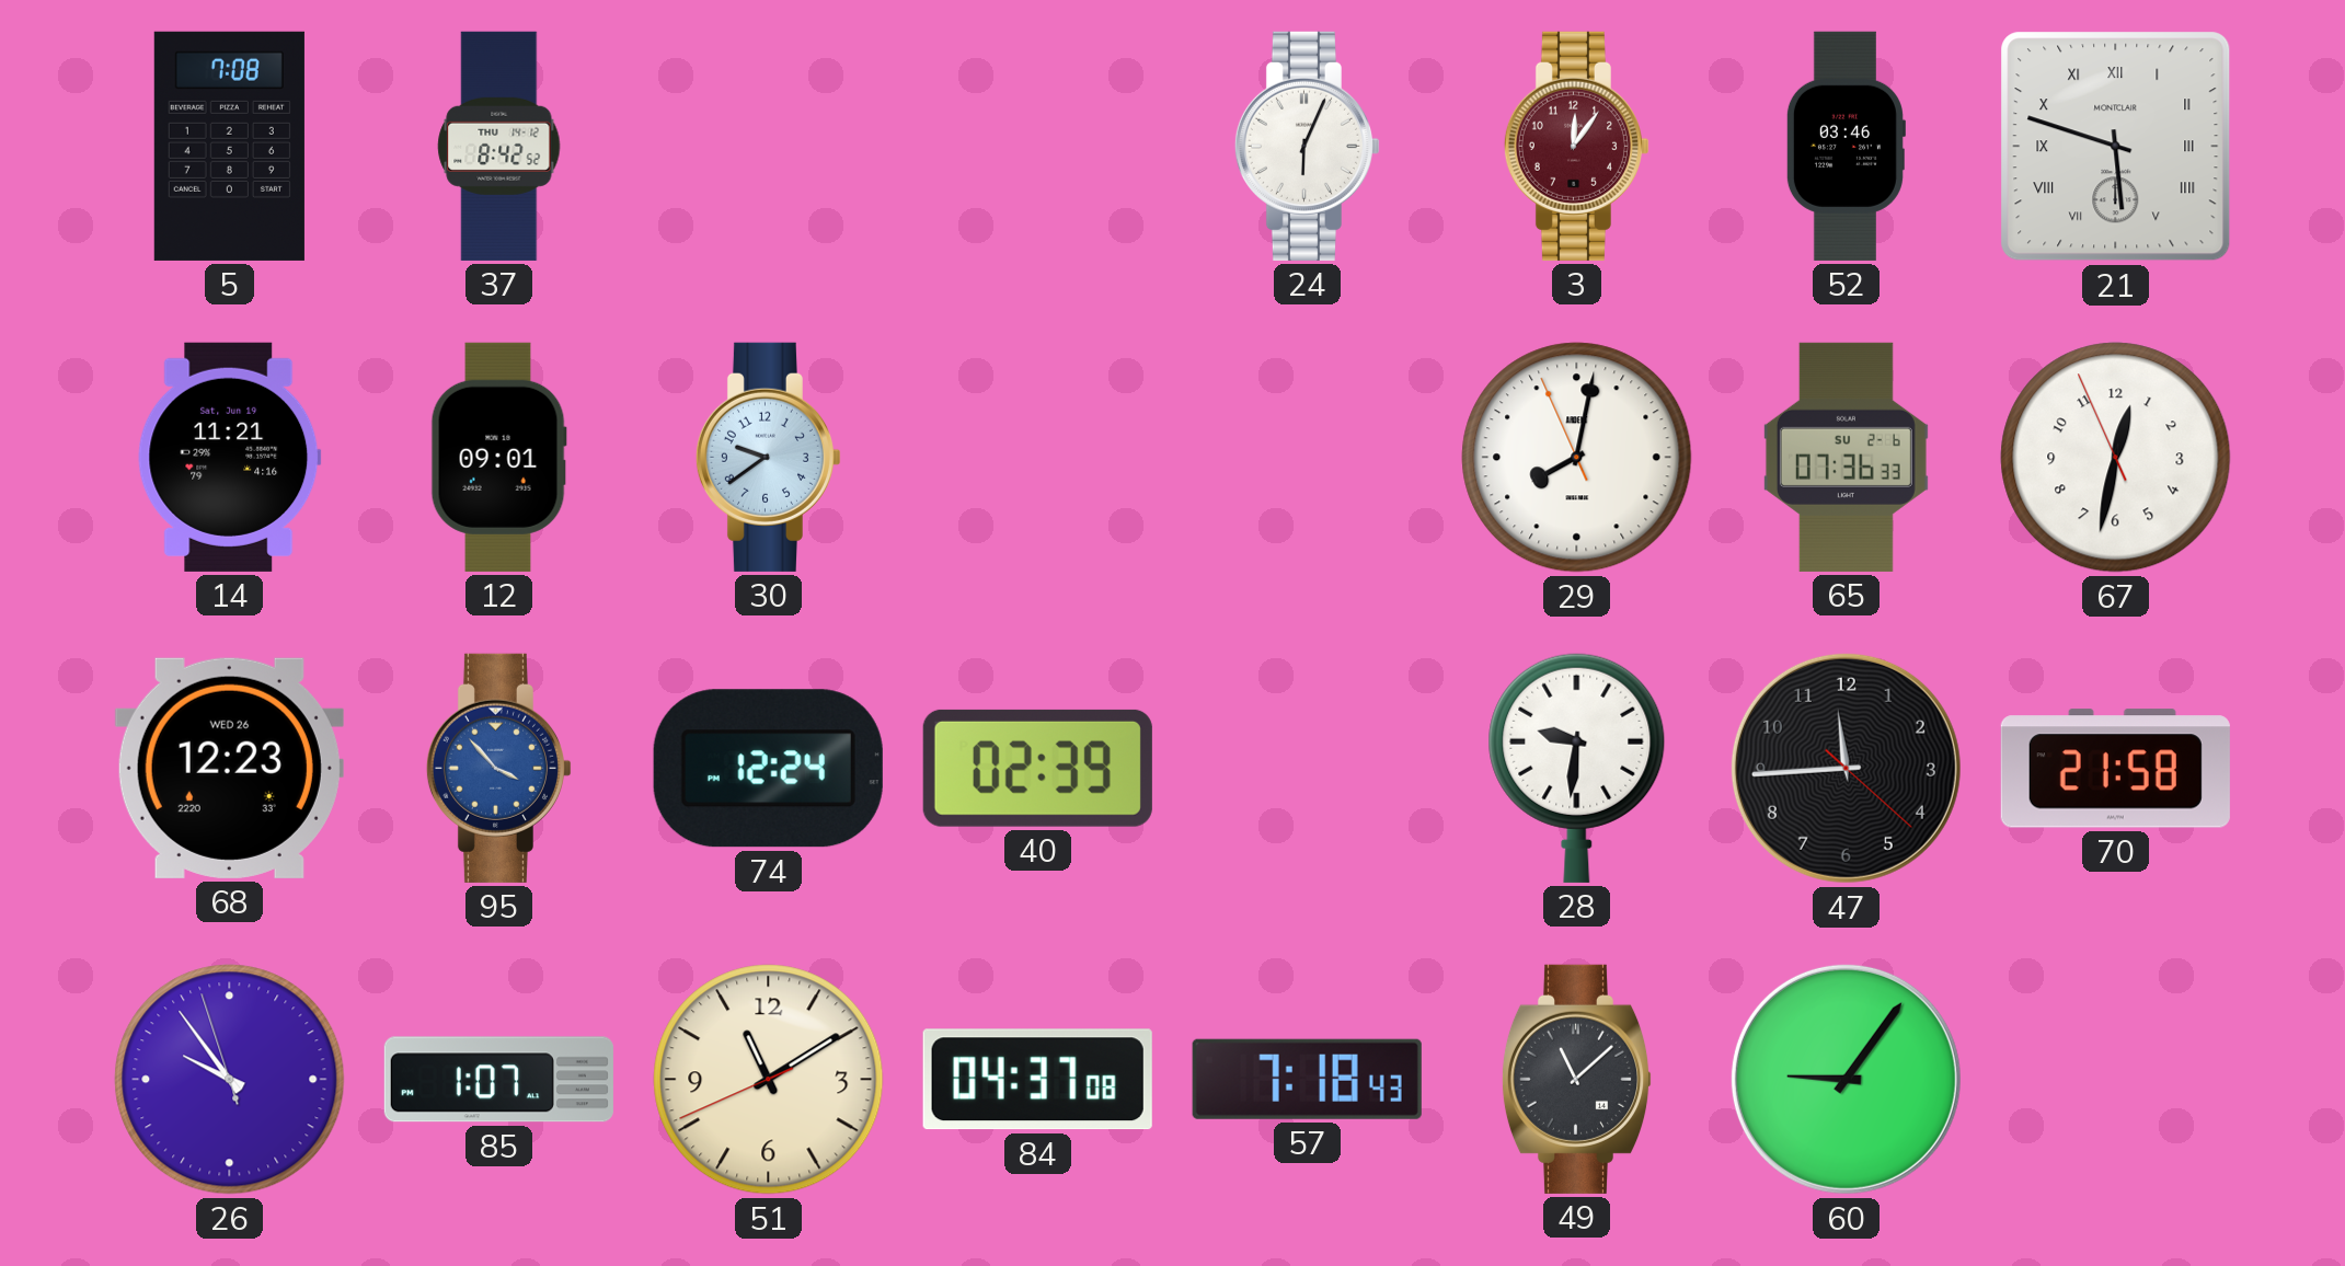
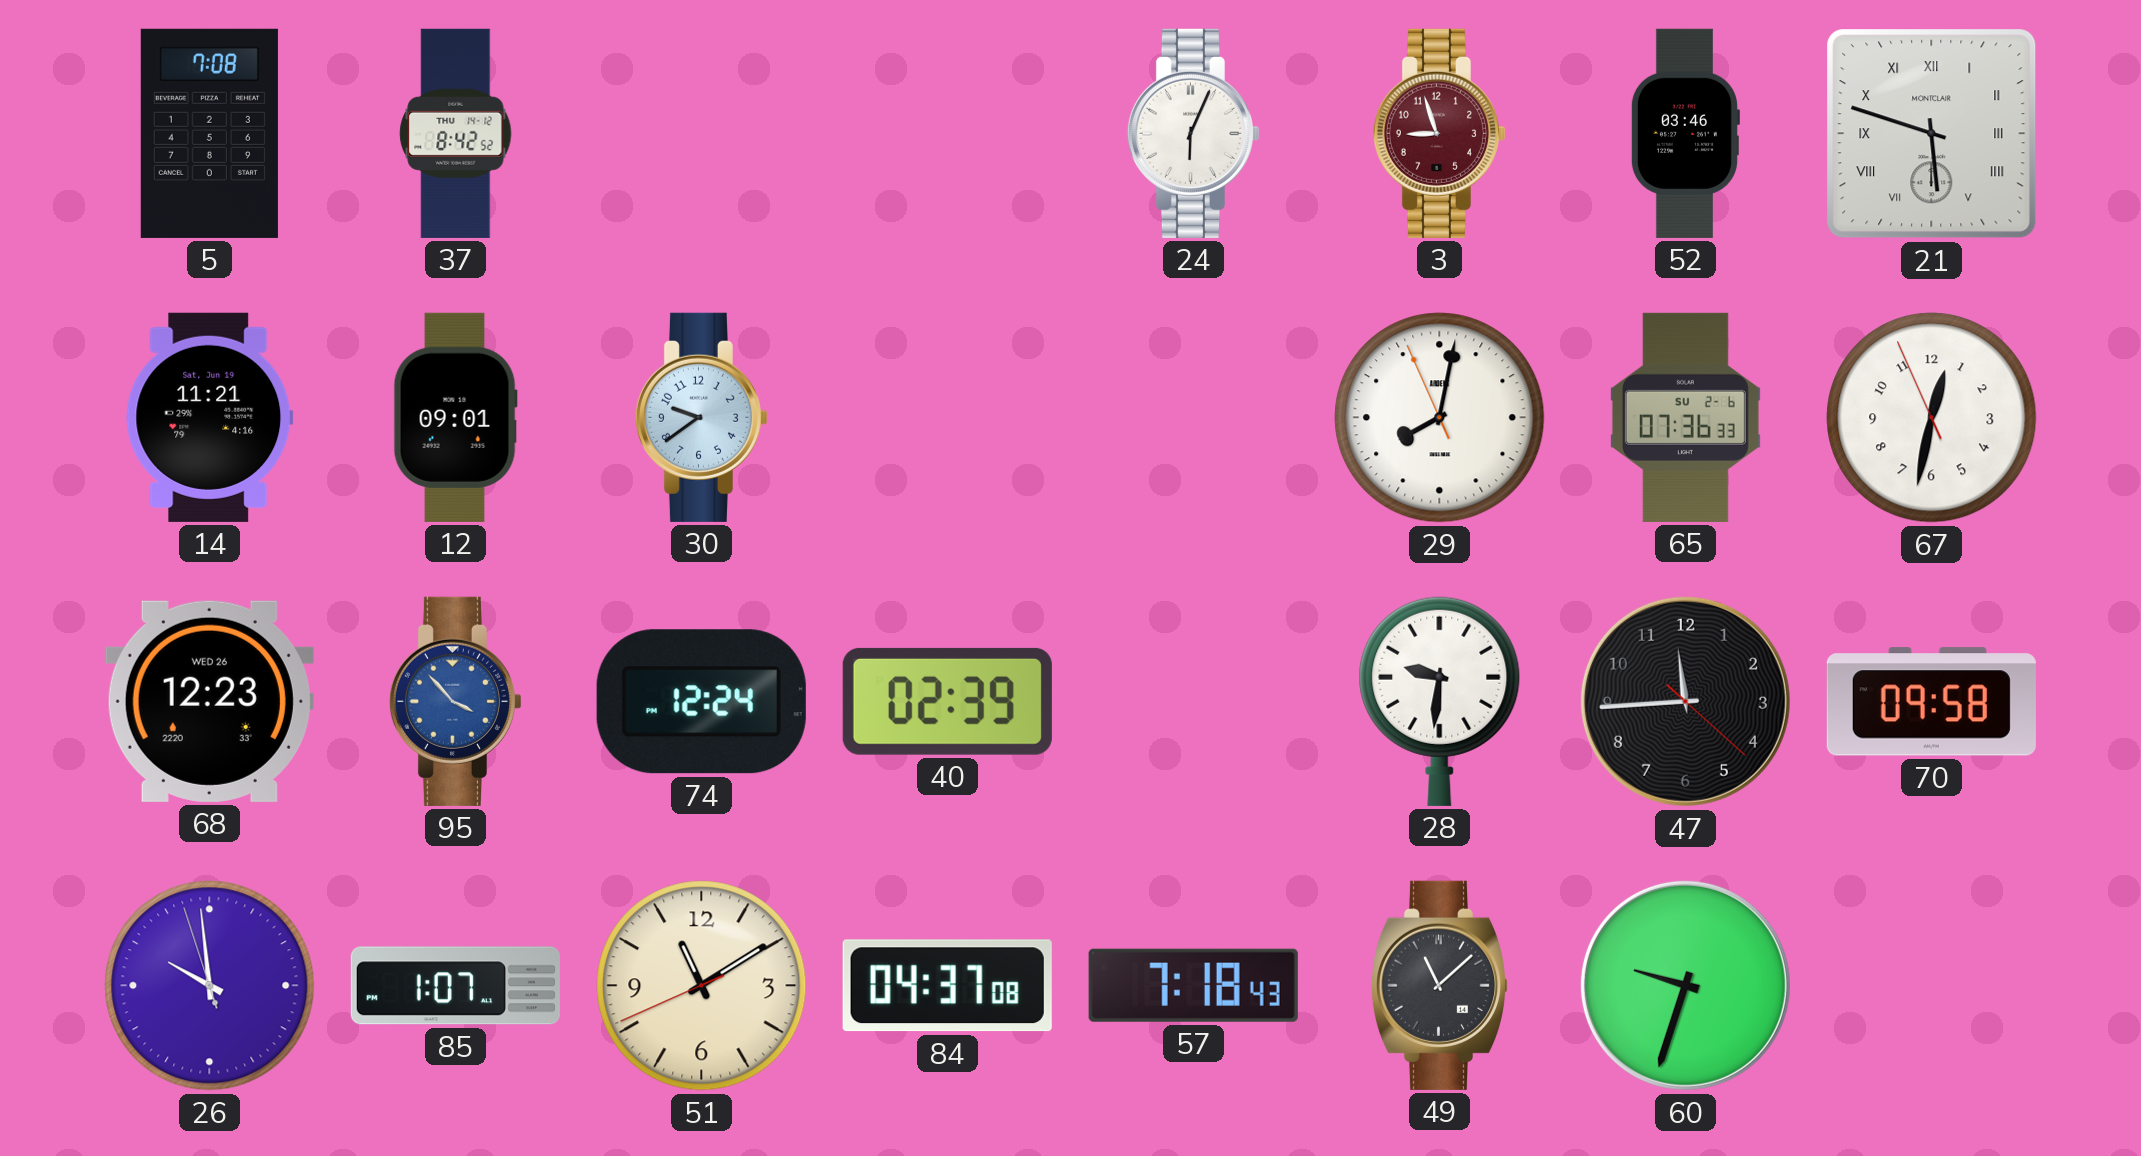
3: 12:06 -> 8:57 (1439, 133)
70: 21:58 -> 09:58 (1931, 702)
26: 9:53 -> 9:58 (210, 986)
60: 9:06 -> 9:33 (1685, 985)
